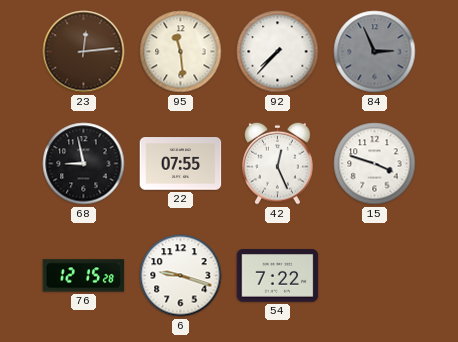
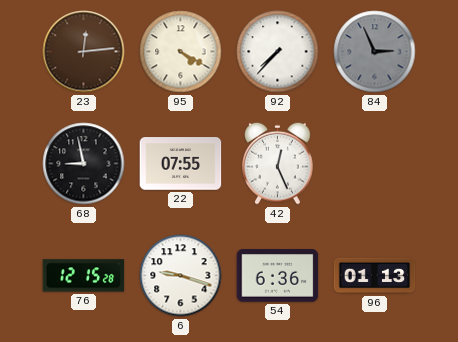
95: 11:29 -> 4:20 (181, 52)
15: 3:48 -> none (375, 164)
54: 7:22 -> 6:36 (278, 276)
96: none -> 01:13 (375, 276)
